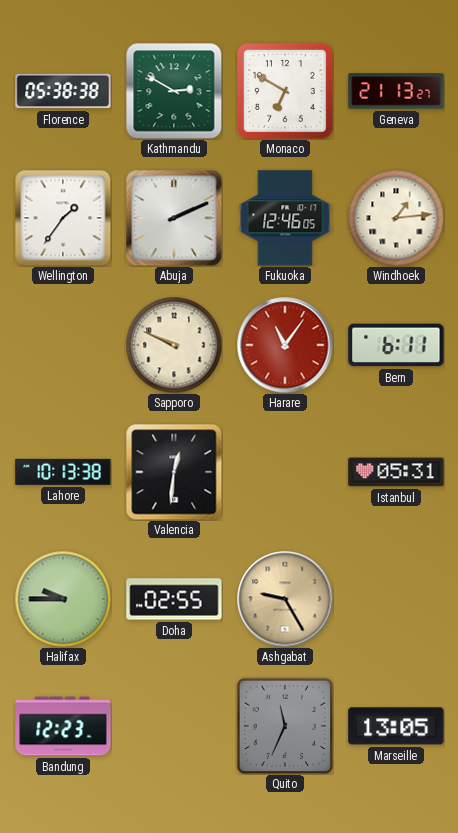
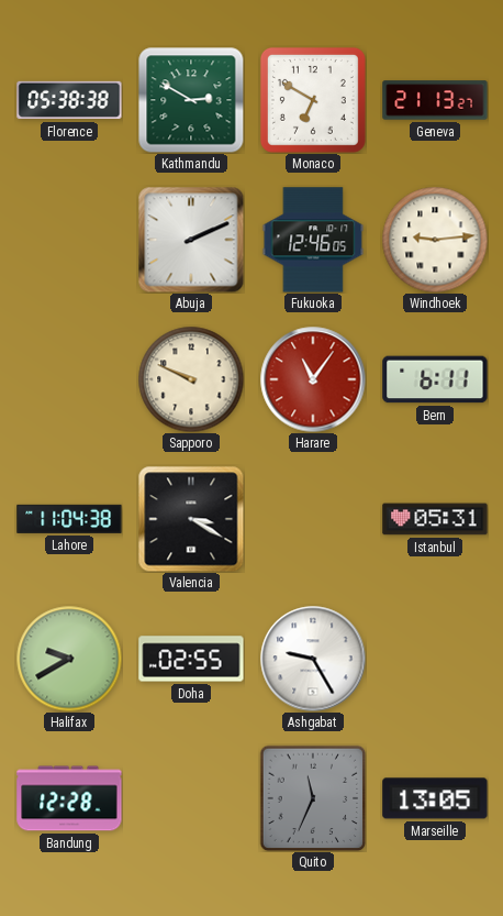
Wellington: 1:36 -> none (63, 218)
Windhoek: 1:14 -> 9:14 (435, 240)
Lahore: 10:13 -> 11:04 (69, 519)
Valencia: 12:31 -> 3:20 (191, 519)
Halifax: 9:45 -> 9:40 (69, 659)
Ashgabat dial: champagne -> white (313, 659)
Bandung: 12:23 -> 12:28 (69, 798)
